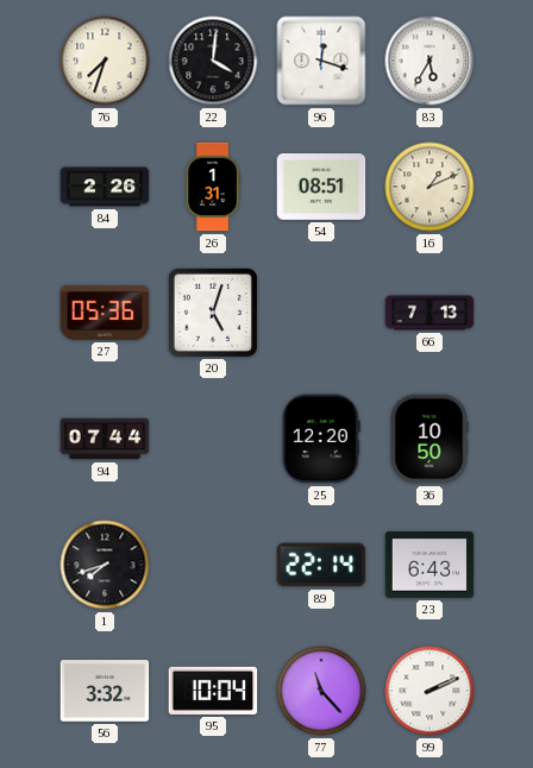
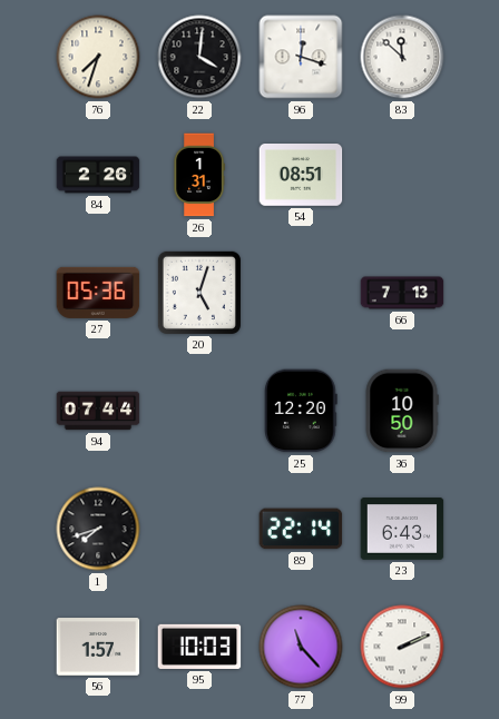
83: 5:35 -> 11:52 (402, 57)
16: 1:11 -> none (429, 187)
56: 3:32 -> 1:57 (98, 647)
95: 10:04 -> 10:03 (199, 647)
